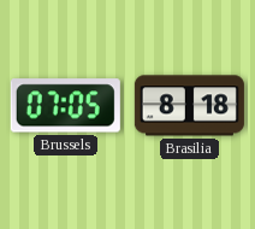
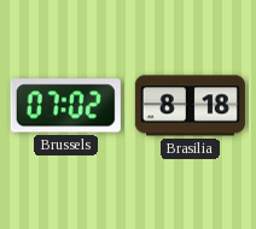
Brussels: 07:05 -> 07:02 (65, 106)
